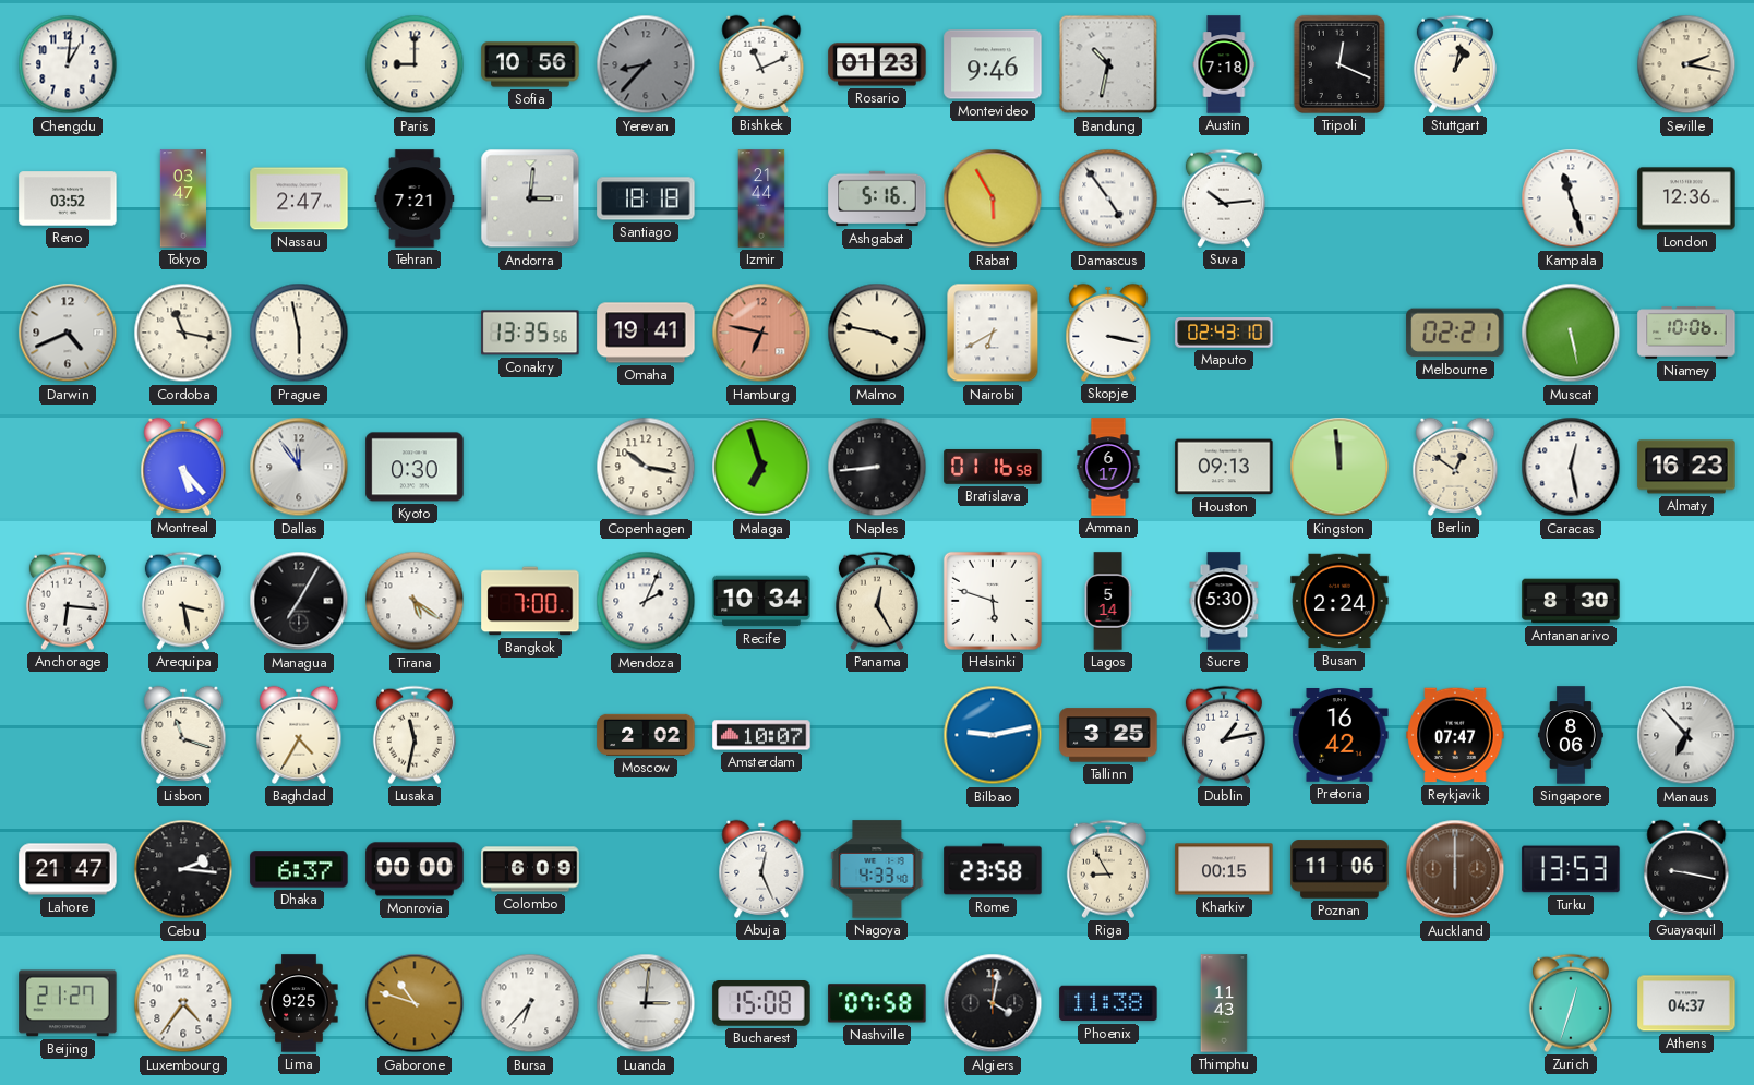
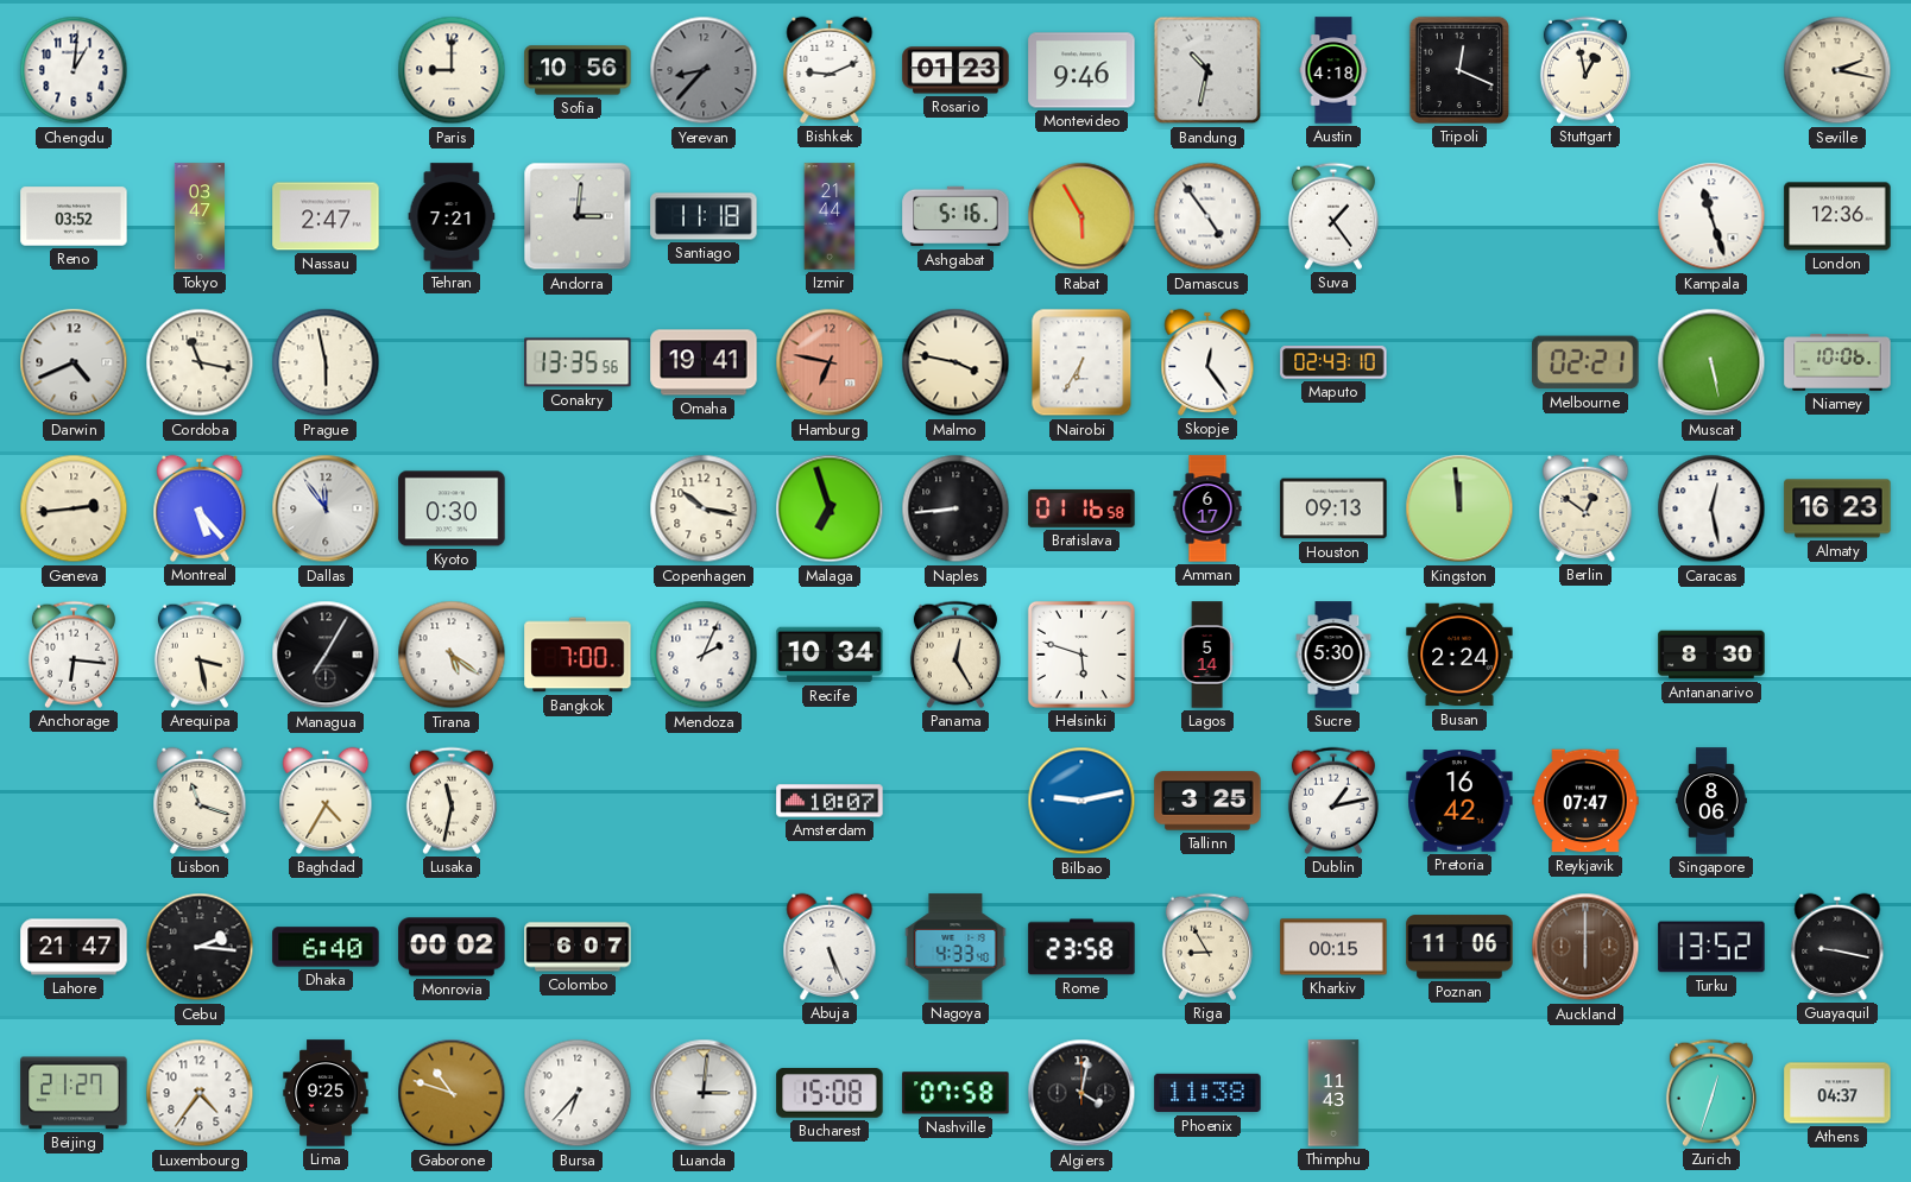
Bishkek: 11:11 -> 9:11 (830, 70)
Austin: 7:18 -> 4:18 (1333, 70)
Stuttgart: 1:02 -> 12:58 (1585, 70)
Santiago: 18:18 -> 11:18 (704, 216)
Suva: 10:14 -> 1:24 (1333, 216)
Nairobi: 6:40 -> 6:35 (1081, 362)
Skopje: 3:17 -> 12:24 (1207, 362)
Geneva: none -> 2:44 (74, 508)
Moscow: 2:02 -> none (646, 735)
Manaus: 6:53 -> none (1686, 735)
Dhaka: 6:37 -> 6:40 (326, 947)
Monrovia: 00:00 -> 00:02 (452, 947)
Colombo: 6:09 -> 6:07 (578, 947)
Abuja: 12:26 -> 5:26 (830, 947)
Turku: 13:53 -> 13:52 (1711, 947)
